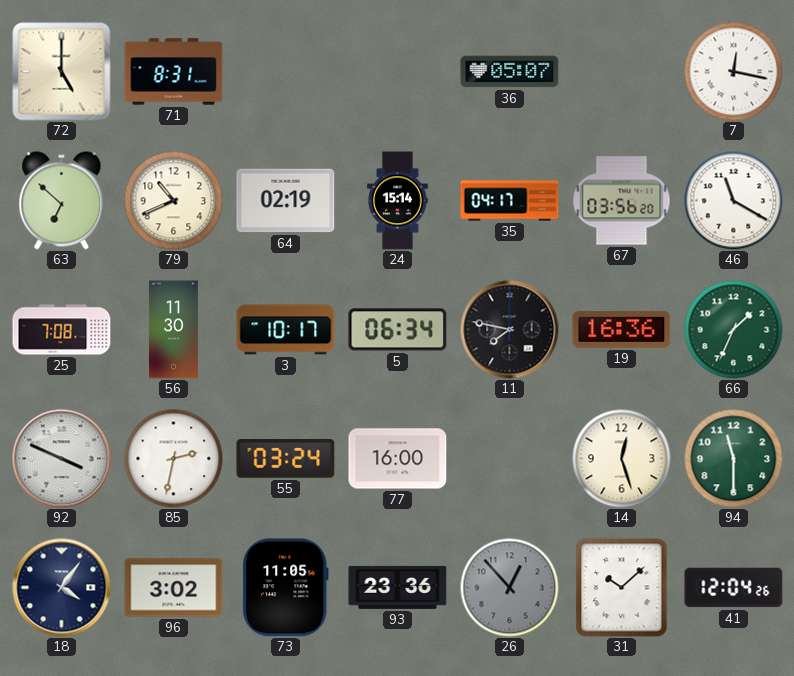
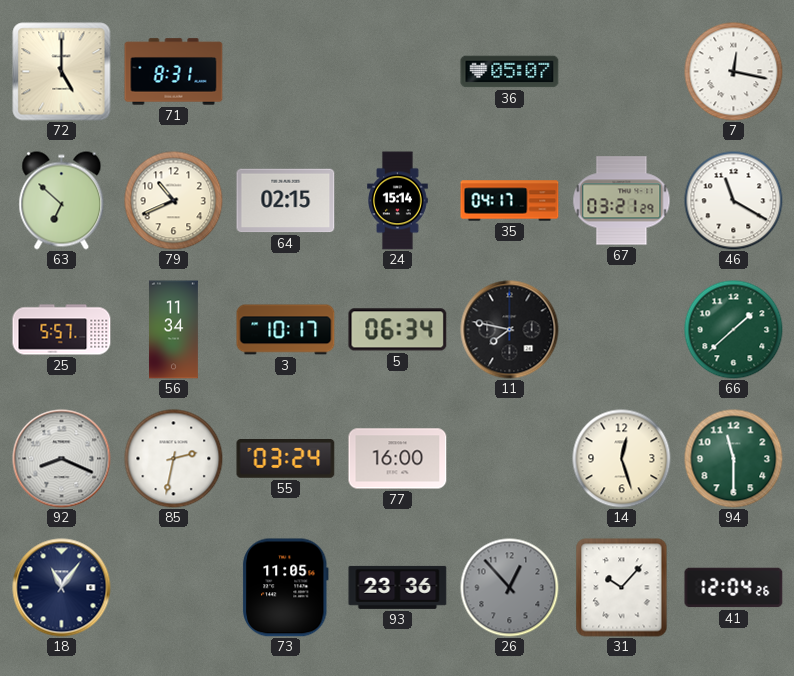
64: 02:19 -> 02:15 (286, 201)
67: 03:56 -> 03:21 (622, 201)
25: 7:08 -> 5:57 (62, 330)
56: 11:30 -> 11:34 (173, 330)
19: 16:36 -> none (622, 329)
66: 1:34 -> 1:38 (734, 330)
92: 3:49 -> 8:19 (62, 459)
18: 4:06 -> 11:06 (62, 588)
96: 3:02 -> none (174, 588)
31: 10:08 -> 10:07 (622, 588)
